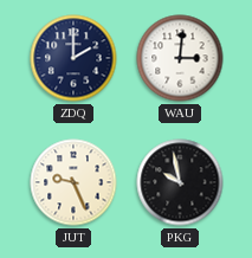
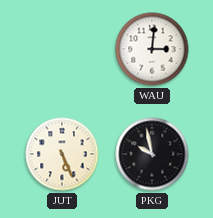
ZDQ: 2:00 -> none (73, 58)
JUT: 9:26 -> 5:26 (62, 154)
